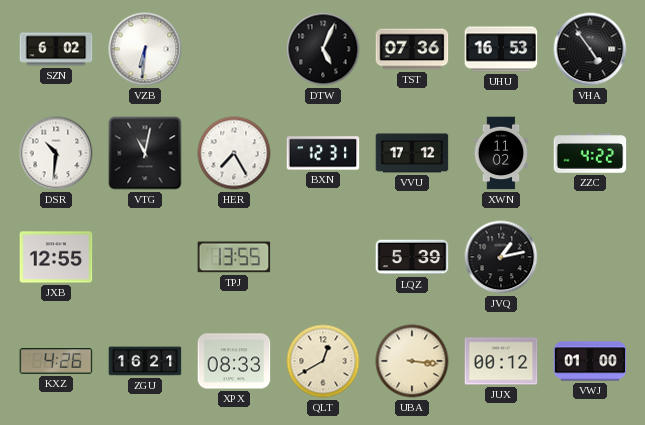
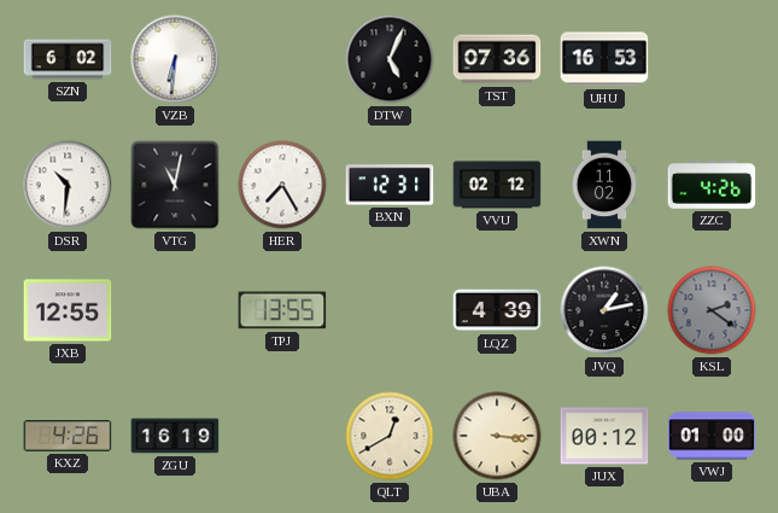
VHA: 4:54 -> none (590, 49)
VVU: 17:12 -> 02:12 (497, 185)
ZZC: 4:22 -> 4:26 (712, 185)
LQZ: 5:39 -> 4:39 (497, 310)
KSL: none -> 2:21 (712, 310)
ZGU: 16:21 -> 16:19 (175, 436)
XPX: 08:33 -> none (234, 361)
